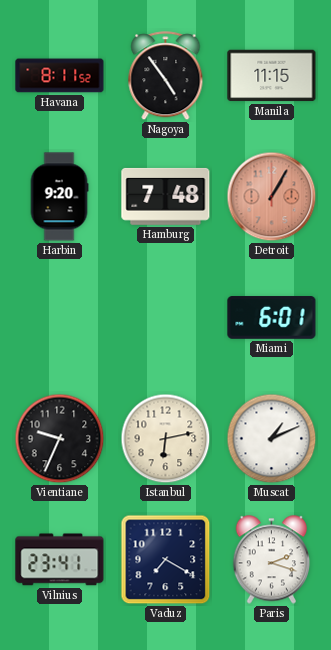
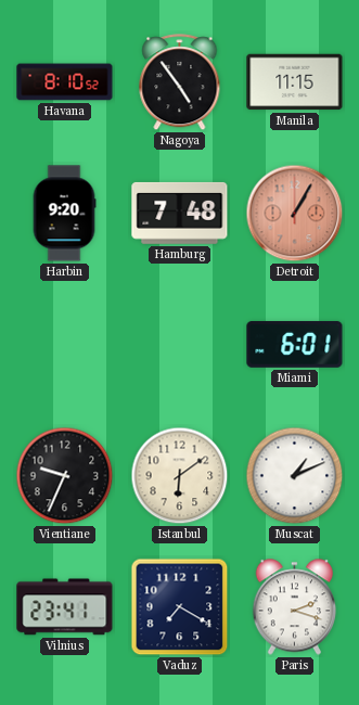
Havana: 8:11 -> 8:10 (65, 82)
Istanbul: 6:13 -> 6:09 (180, 476)
